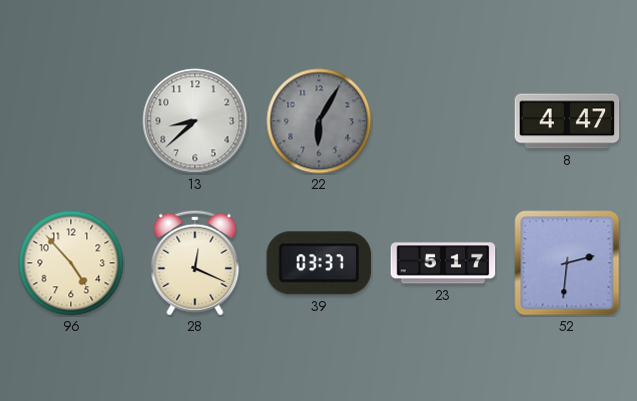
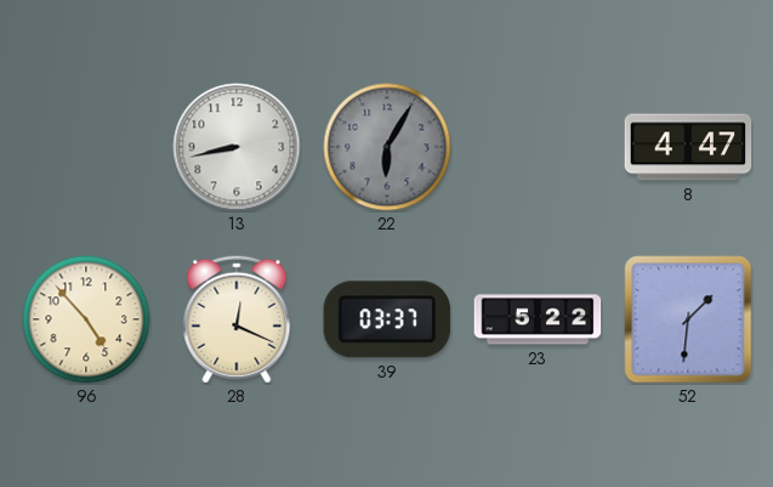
13: 8:38 -> 8:43 (237, 147)
23: 5:17 -> 5:22 (538, 319)
52: 2:31 -> 1:31 (688, 319)
